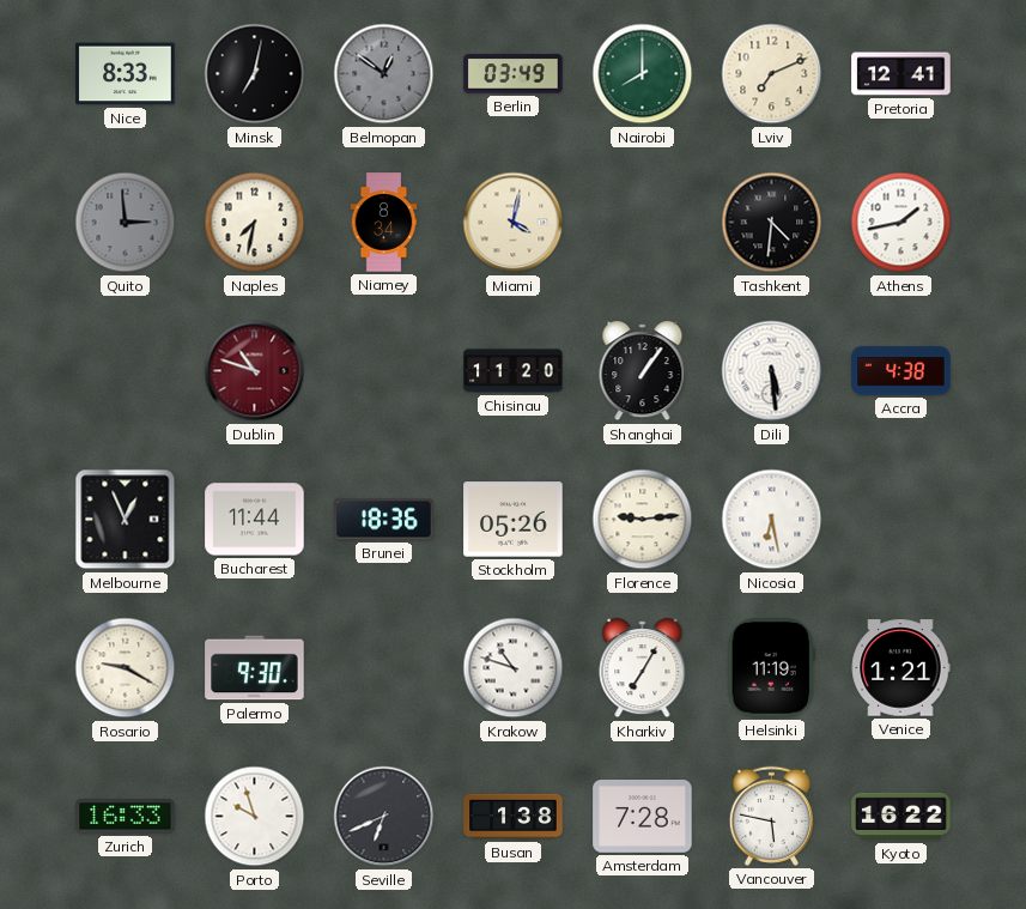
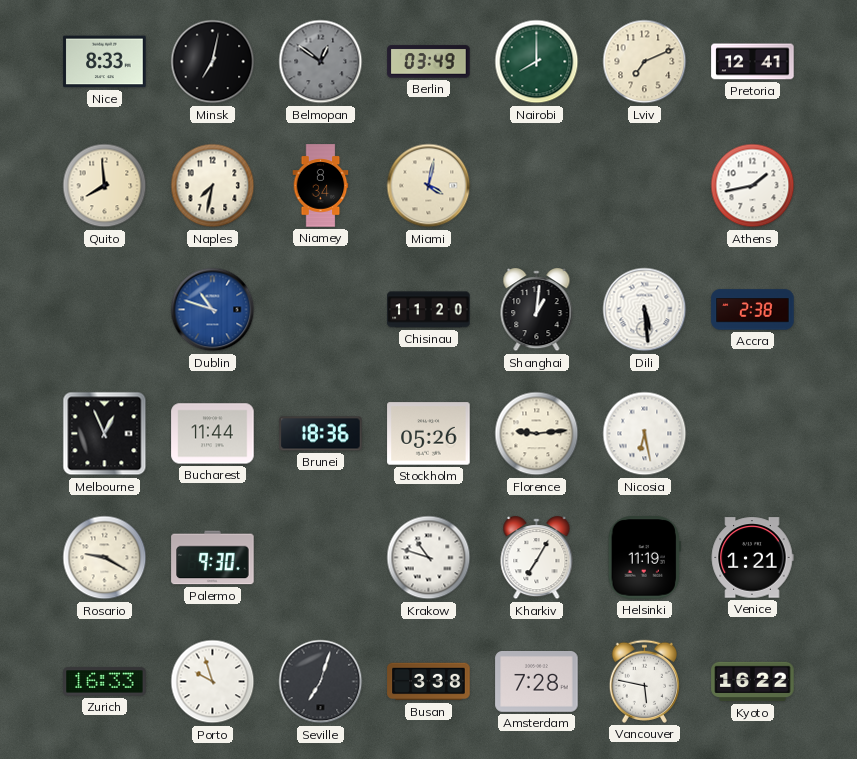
Quito: 2:59 -> 7:59 (105, 186)
Quito dial: grey -> cream (105, 186)
Tashkent: 4:31 -> none (772, 223)
Dublin dial: burgundy -> blue (213, 310)
Shanghai: 1:06 -> 1:01 (537, 310)
Accra: 4:38 -> 2:38 (753, 310)
Seville: 6:41 -> 7:03 (321, 682)
Busan: 1:38 -> 3:38 (429, 682)
